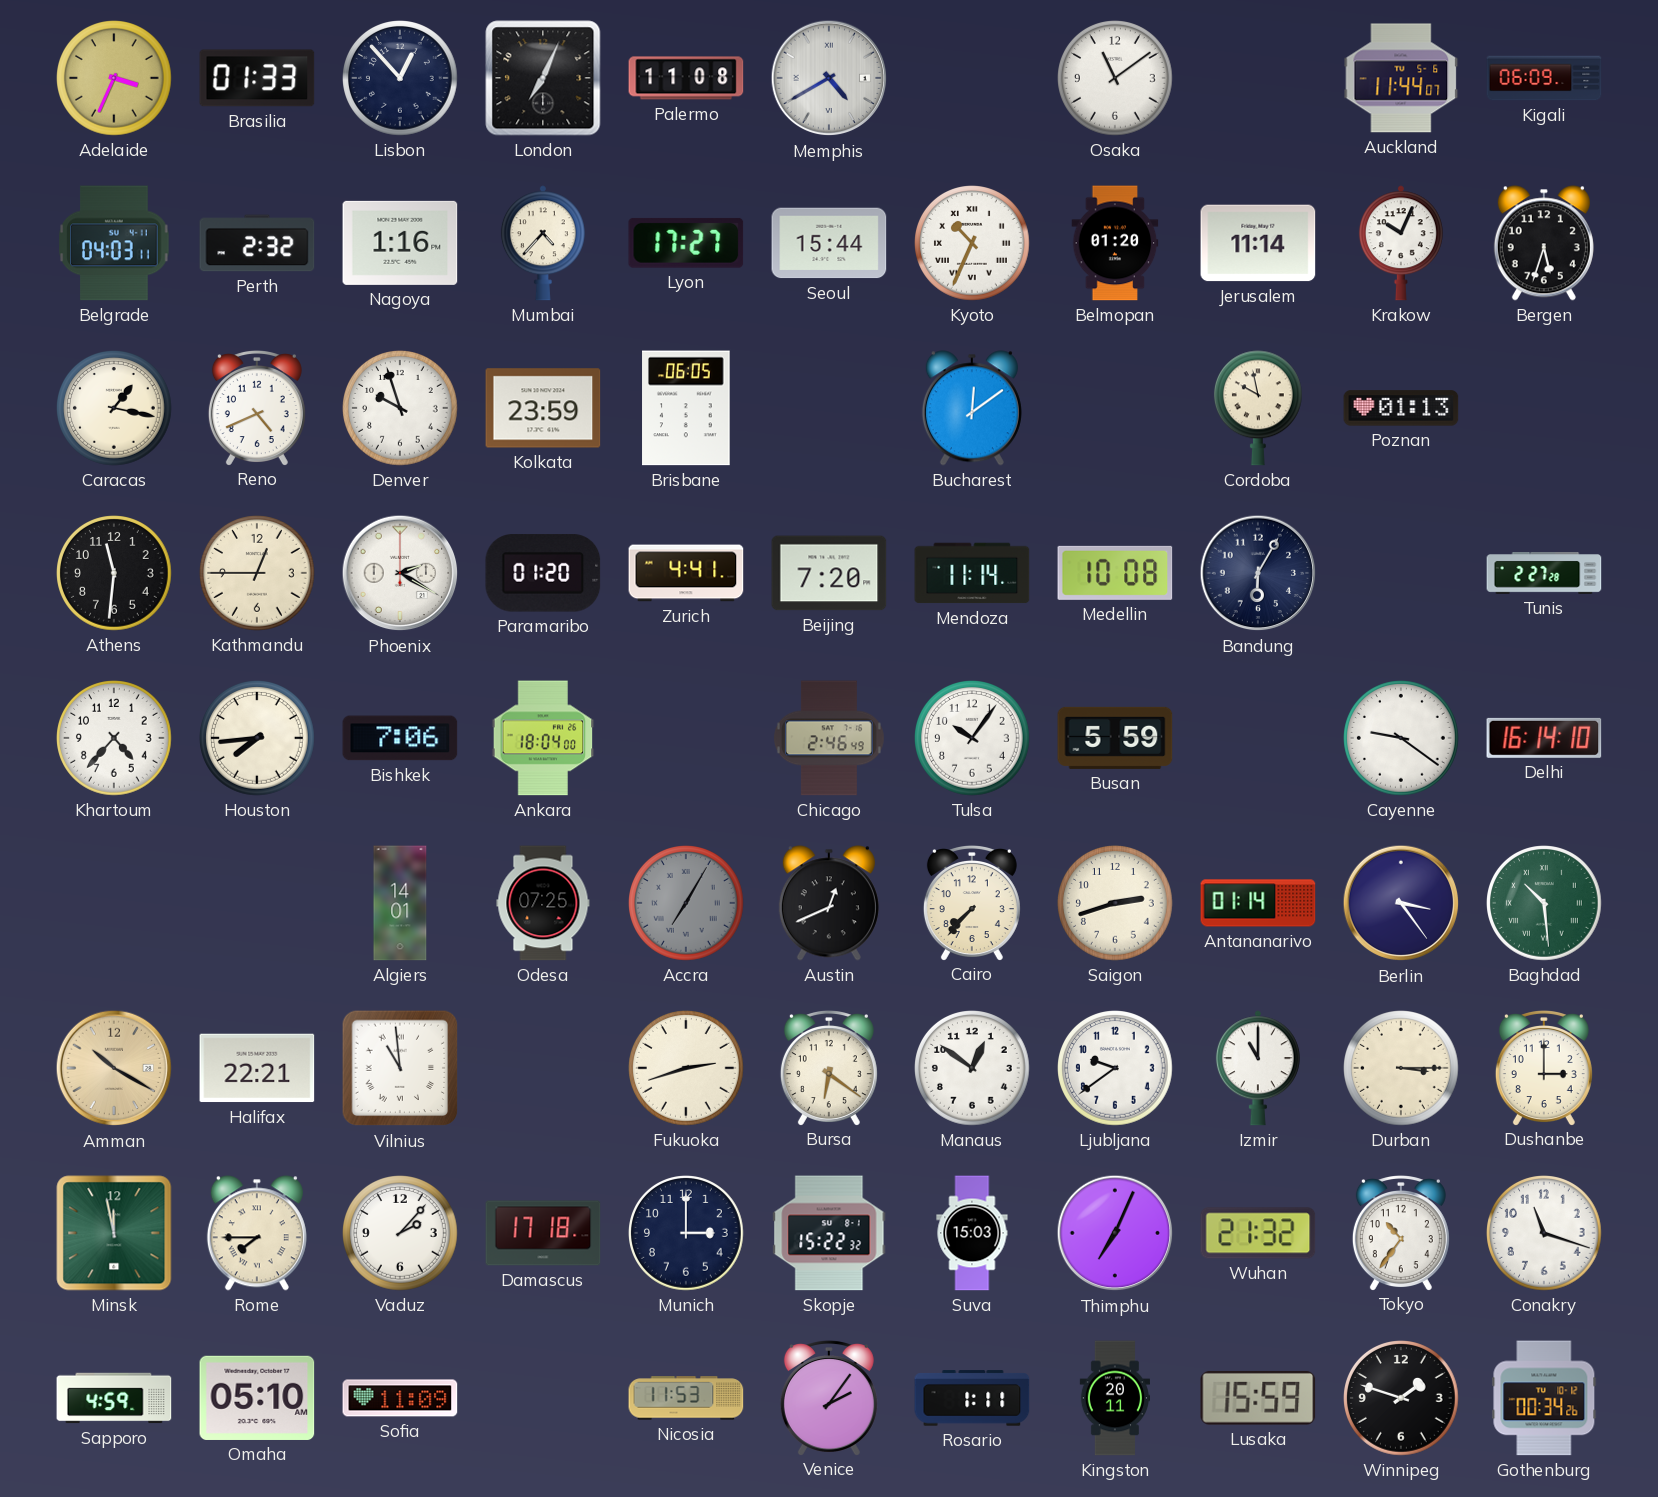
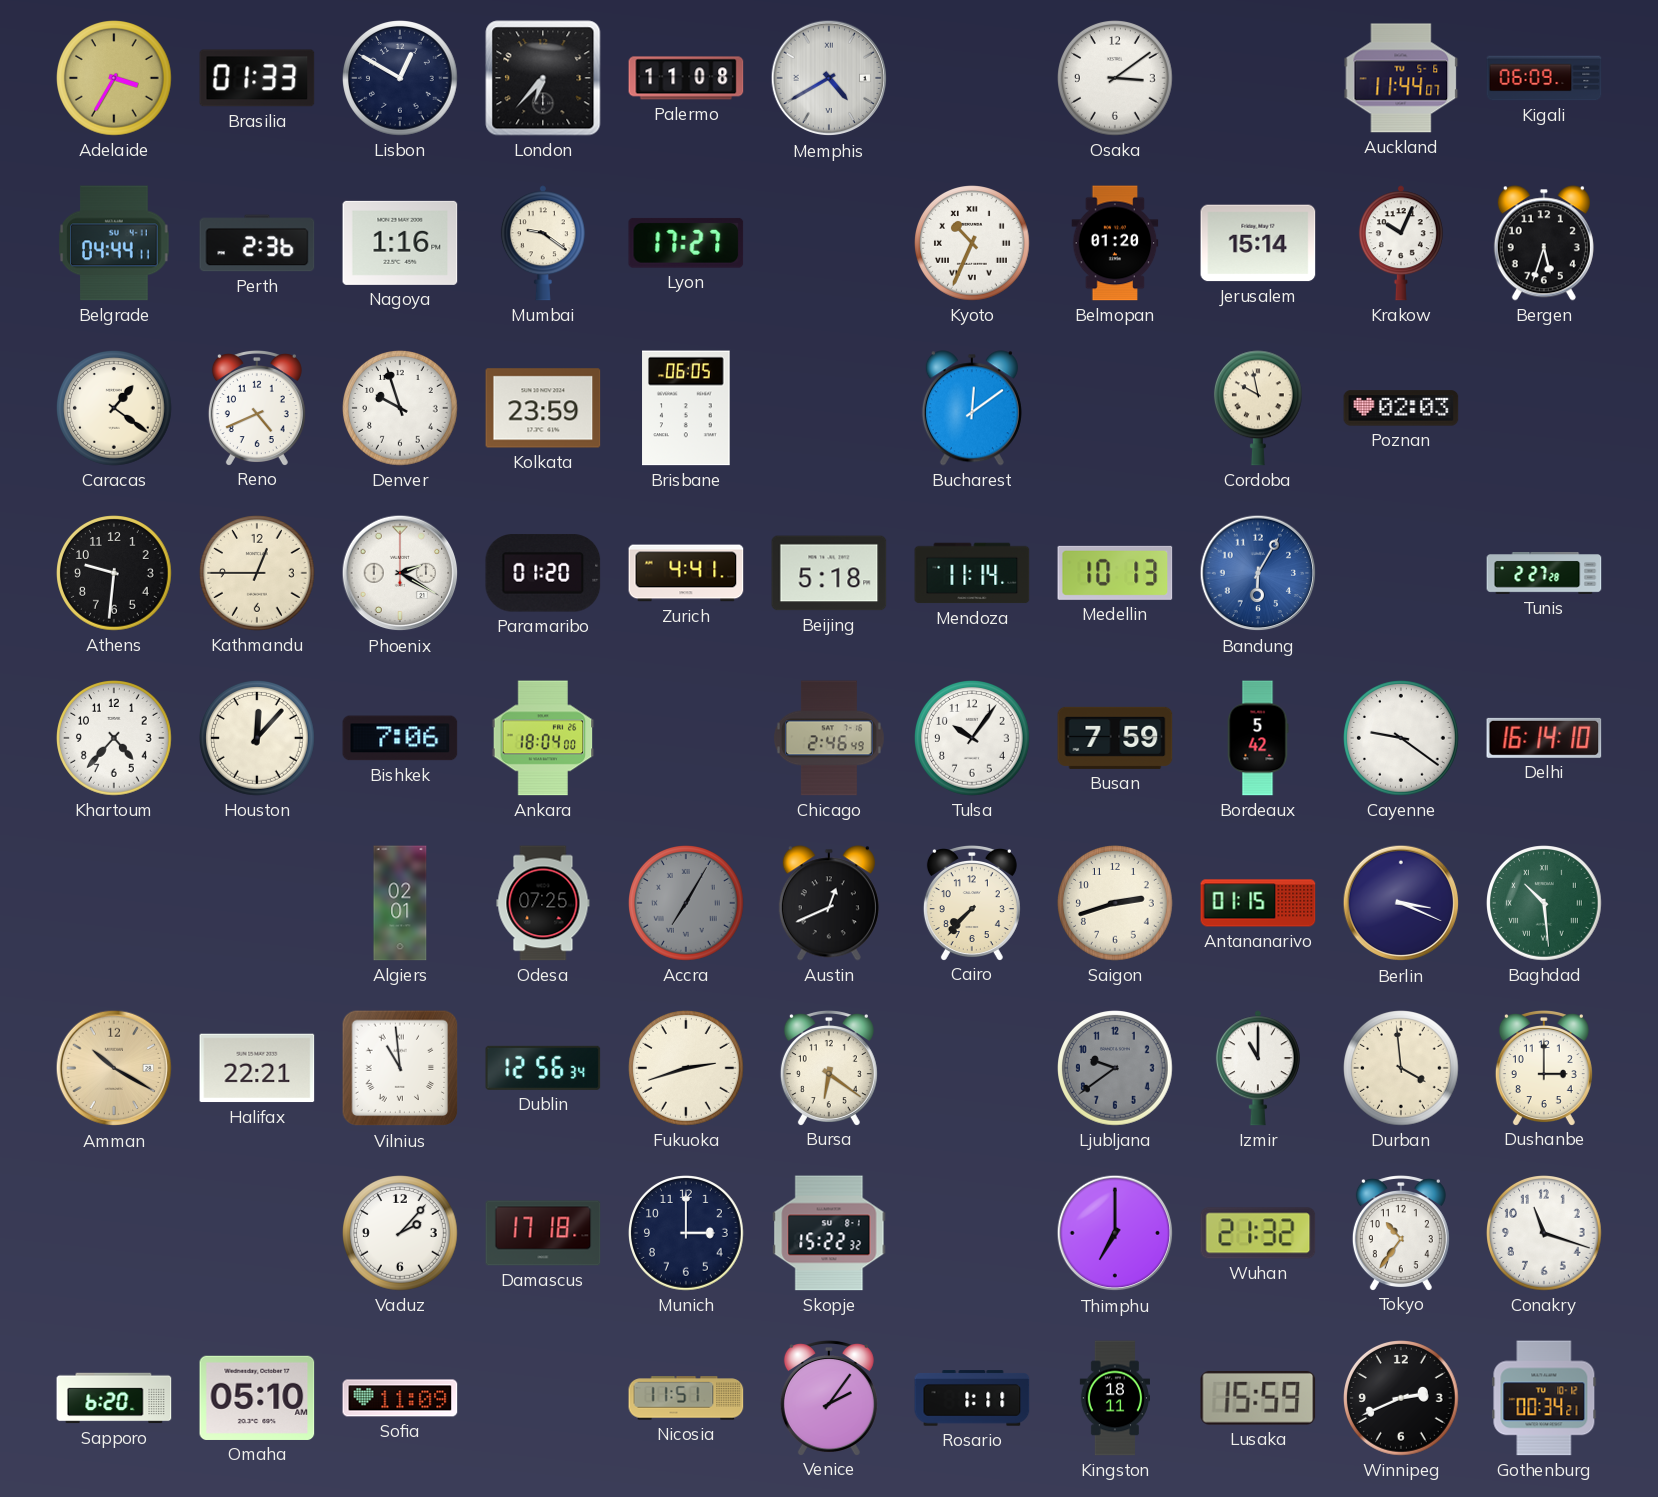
Adelaide: 3:34 -> 3:35 (115, 79)
Lisbon: 12:53 -> 12:50 (401, 79)
London: 7:04 -> 6:37 (543, 78)
Osaka: 11:09 -> 3:09 (1116, 79)
Belgrade: 04:03 -> 04:44 (114, 243)
Perth: 2:32 -> 2:36 (257, 243)
Mumbai: 4:37 -> 9:21 (543, 243)
Seoul: 15:44 -> none (829, 243)
Jerusalem: 11:14 -> 15:14 (1258, 243)
Caracas: 1:17 -> 1:21 (115, 409)
Poznan: 01:13 -> 02:03 (1401, 408)
Athens: 11:31 -> 9:31 (115, 574)
Beijing: 7:20 -> 5:18 (829, 573)
Medellin: 10:08 -> 10:13 (1115, 573)
Bandung dial: navy -> blue (1258, 573)
Houston: 7:44 -> 12:07 (258, 739)
Busan: 5:59 -> 7:59 (1115, 738)
Bordeaux: none -> 5:42 (1258, 738)
Algiers: 14:01 -> 02:01 (400, 903)
Antananarivo: 01:14 -> 01:15 (1258, 903)
Berlin: 3:24 -> 3:19 (1401, 903)
Dublin: none -> 12:56 (543, 1068)
Manaus: 12:51 -> none (973, 1069)
Ljubljana dial: white -> grey (1116, 1069)
Durban: 3:15 -> 3:59 (1402, 1069)
Minsk: 11:58 -> none (114, 1233)
Rome: 7:45 -> none (257, 1233)
Suva: 15:03 -> none (972, 1233)
Thimphu: 7:04 -> 7:00 (1115, 1233)
Sapporo: 4:59 -> 6:20 (114, 1398)
Nicosia: 11:53 -> 11:51 (686, 1398)
Kingston: 20:11 -> 18:11 (1115, 1398)
Winnipeg: 1:48 -> 2:41 (1402, 1399)
Gothenburg: 00:34:26 -> 00:34:21 (1544, 1398)
